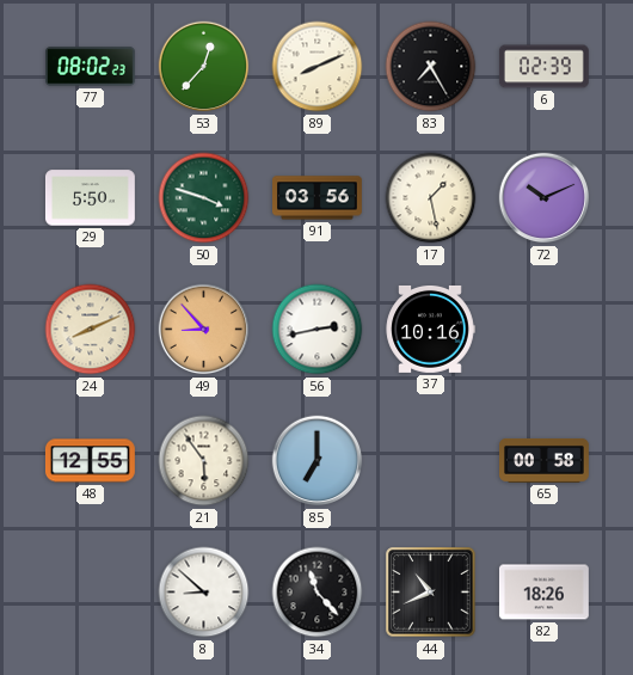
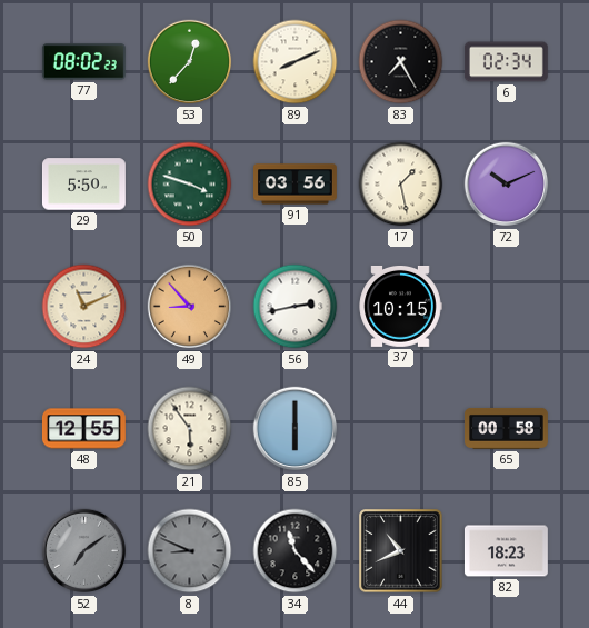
6: 02:39 -> 02:34 (507, 62)
24: 8:11 -> 11:11 (84, 307)
37: 10:16 -> 10:15 (400, 306)
85: 7:00 -> 6:00 (296, 429)
52: none -> 7:09 (84, 551)
8: 8:52 -> 8:49 (190, 551)
8 dial: white -> grey (190, 551)
82: 18:26 -> 18:23 (506, 551)
